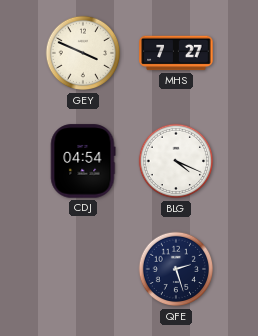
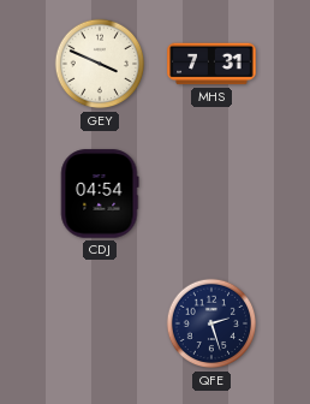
MHS: 7:27 -> 7:31 (211, 64)
BLG: 4:19 -> none (176, 161)
